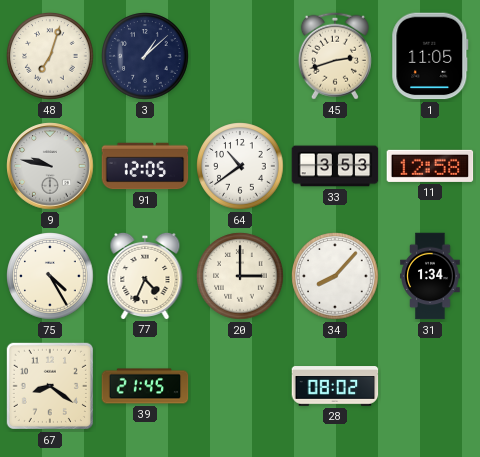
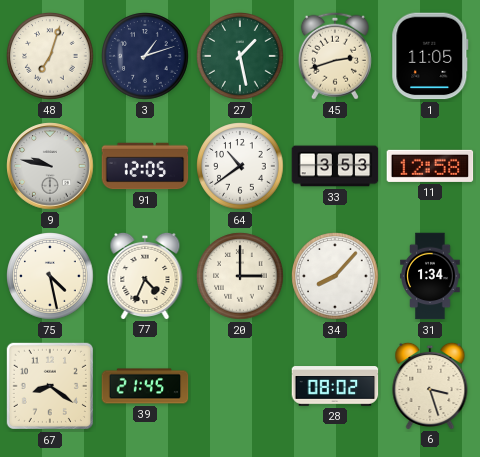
3: 1:08 -> 1:12 (145, 56)
27: none -> 1:28 (240, 56)
75: 4:25 -> 4:28 (50, 276)
6: none -> 3:27 (430, 385)
